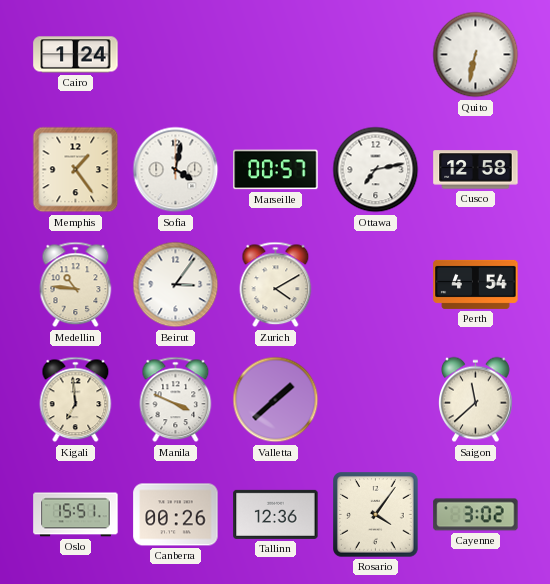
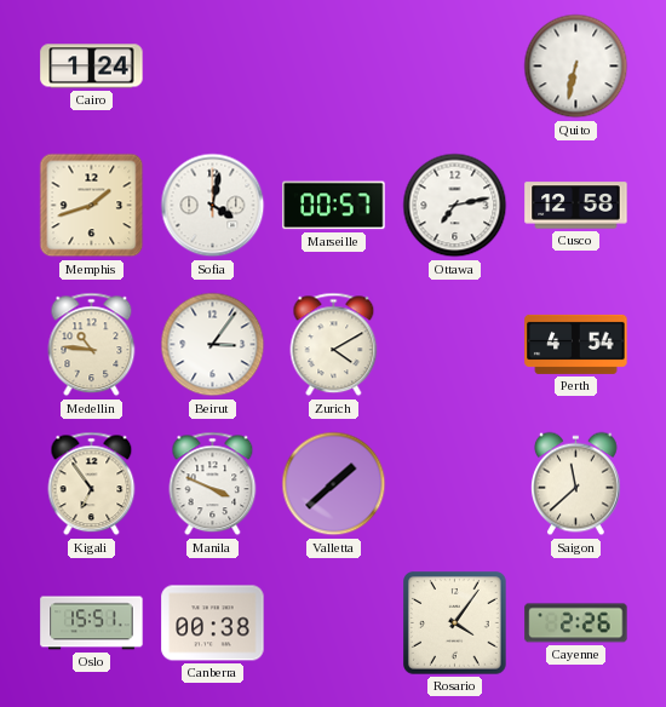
Memphis: 1:24 -> 1:42 (92, 206)
Kigali: 6:59 -> 6:54 (92, 484)
Canberra: 00:26 -> 00:38 (213, 623)
Tallinn: 12:36 -> none (276, 514)
Cayenne: 3:02 -> 2:26 (576, 623)
